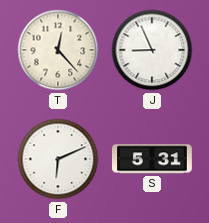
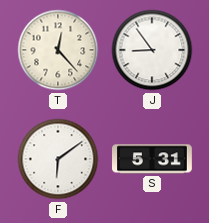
J: 8:56 -> 8:54 (152, 50)
F: 6:11 -> 6:09 (58, 159)
